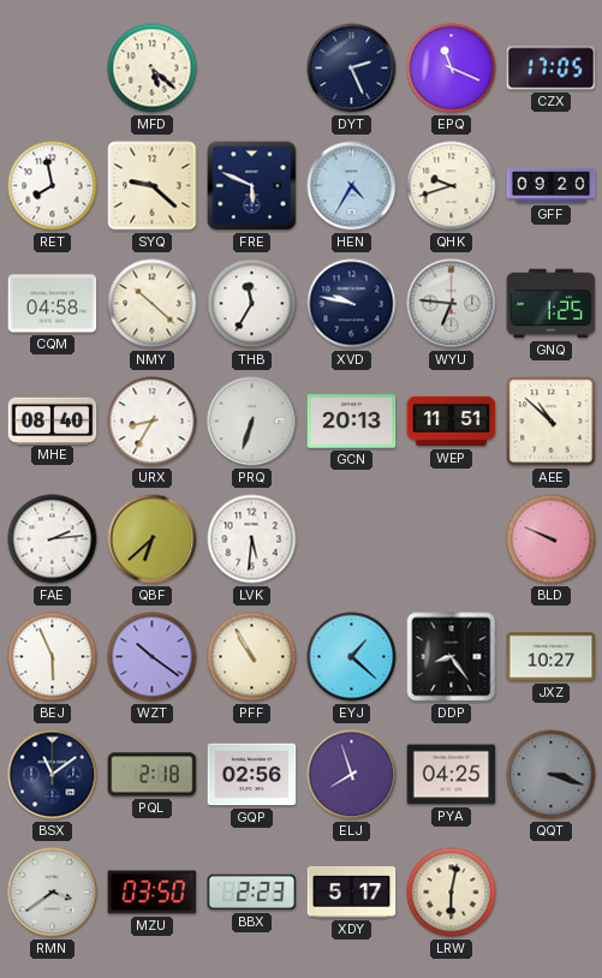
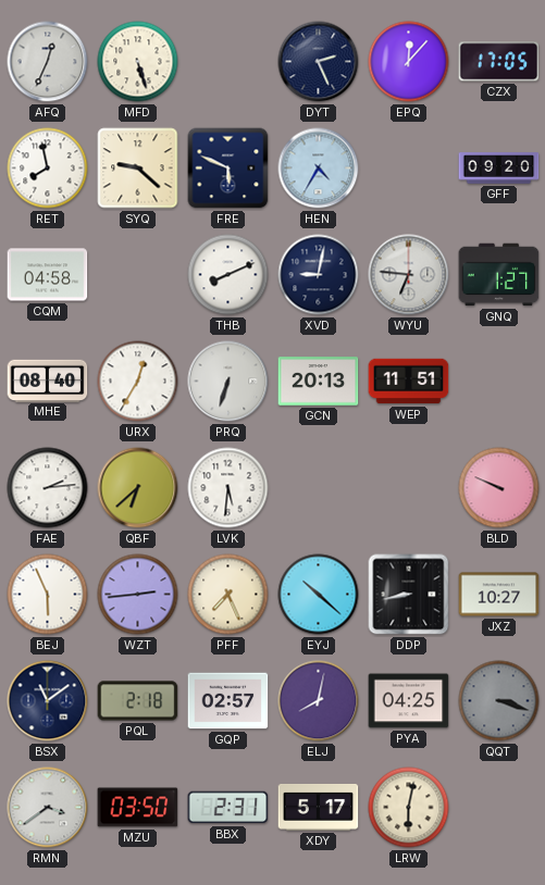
AFQ: none -> 12:34 (48, 62)
MFD: 5:22 -> 5:27 (138, 62)
EPQ: 11:19 -> 12:07 (409, 62)
QHK: 9:42 -> none (452, 186)
NMY: 10:22 -> none (153, 304)
THB: 11:35 -> 8:11 (228, 275)
XVD: 9:47 -> 9:02 (319, 275)
GNQ: 1:25 -> 1:27 (499, 275)
URX: 8:35 -> 12:35 (138, 382)
AEE: 10:52 -> none (552, 422)
WZT: 10:21 -> 2:44 (138, 595)
PFF: 10:55 -> 7:26 (228, 595)
EYJ: 1:22 -> 10:22 (319, 595)
DDP: 8:24 -> 8:43 (409, 595)
GQP: 02:56 -> 02:57 (228, 701)
ELJ: 7:57 -> 8:02 (319, 701)
BBX: 2:23 -> 2:31 (228, 808)
